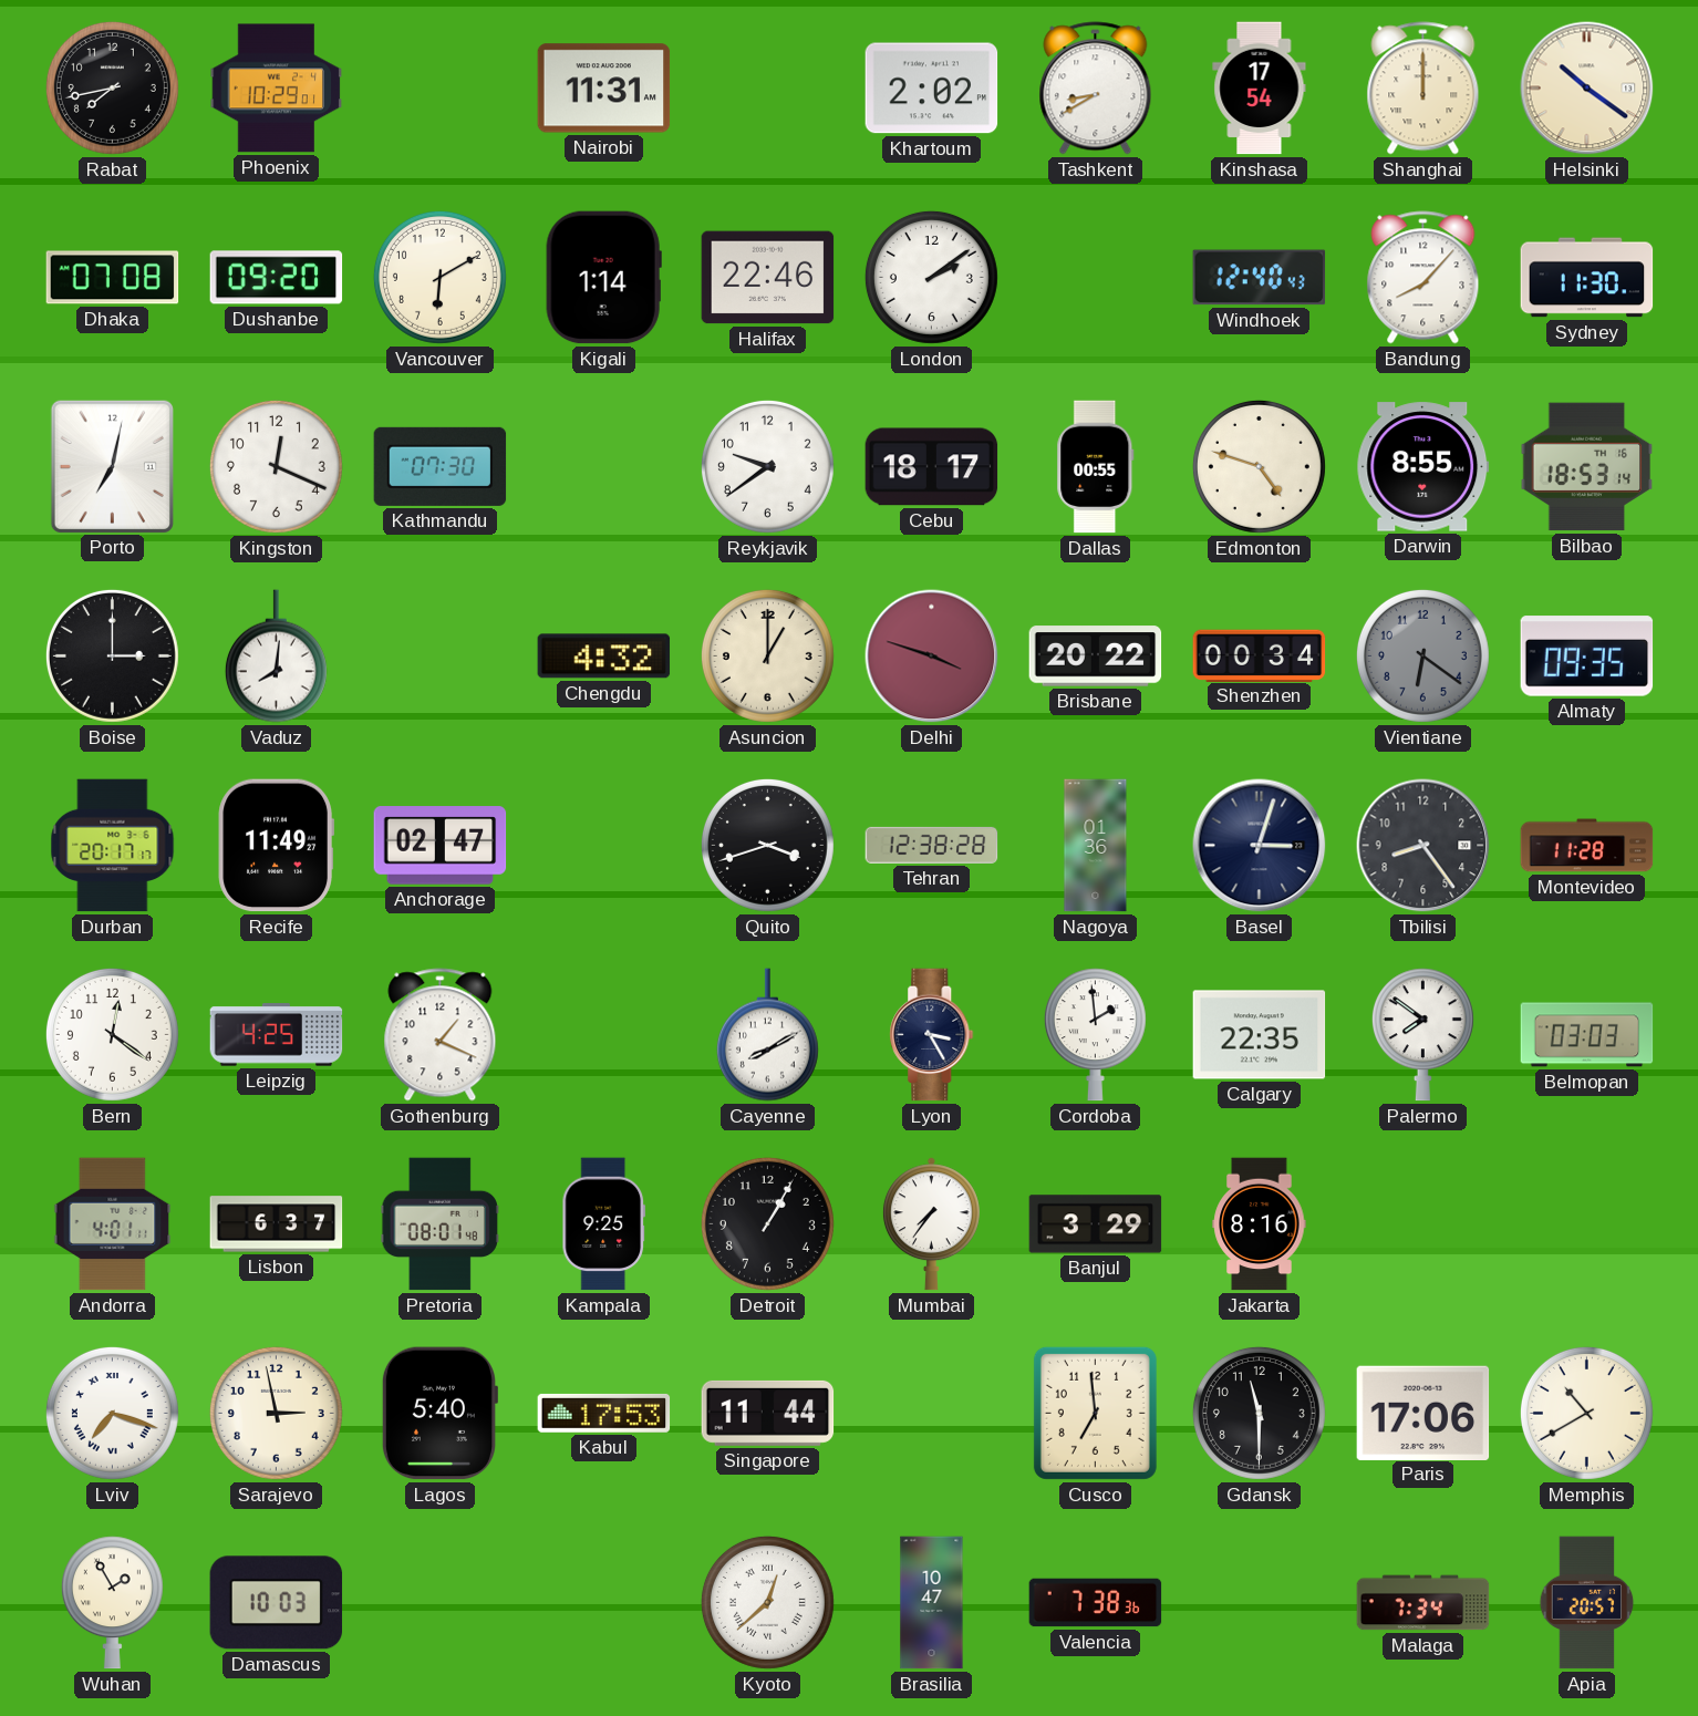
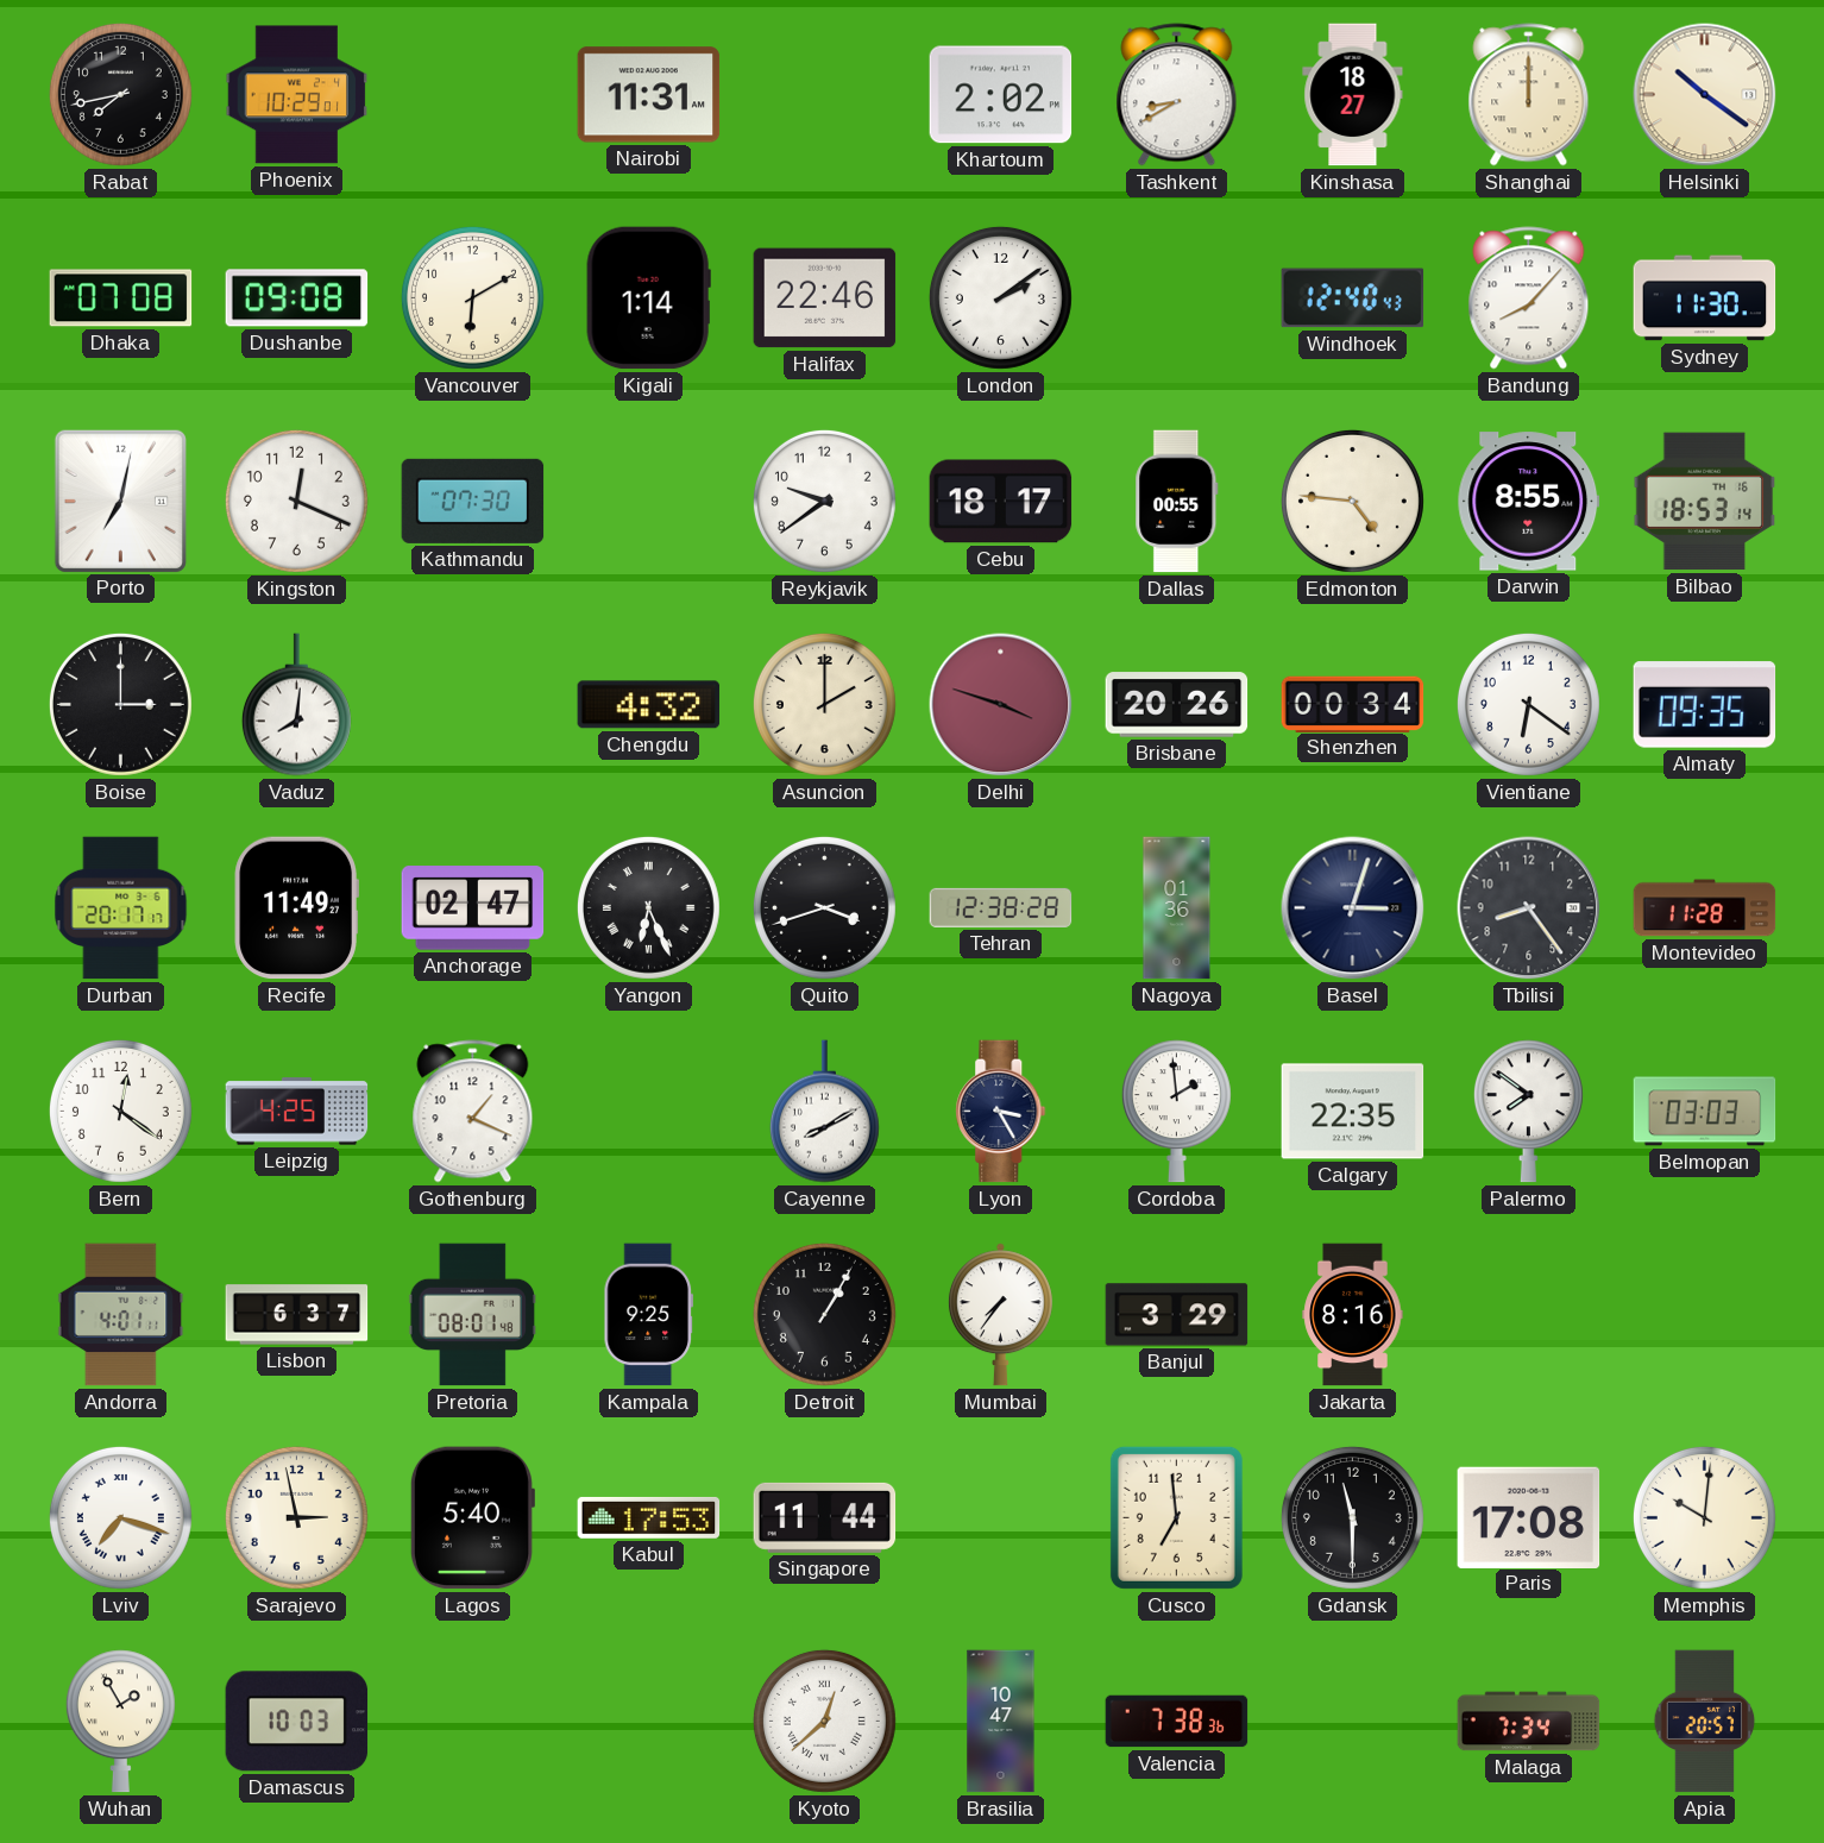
Kinshasa: 17:54 -> 18:27 (1353, 95)
Dushanbe: 09:20 -> 09:08 (297, 298)
Edmonton: 4:48 -> 4:46 (1352, 501)
Asuncion: 1:00 -> 2:00 (824, 704)
Brisbane: 20:22 -> 20:26 (1177, 705)
Vientiane dial: grey -> white (1528, 704)
Yangon: none -> 6:26 (648, 907)
Paris: 17:06 -> 17:08 (1529, 1517)
Memphis: 10:40 -> 10:01 (1704, 1517)
